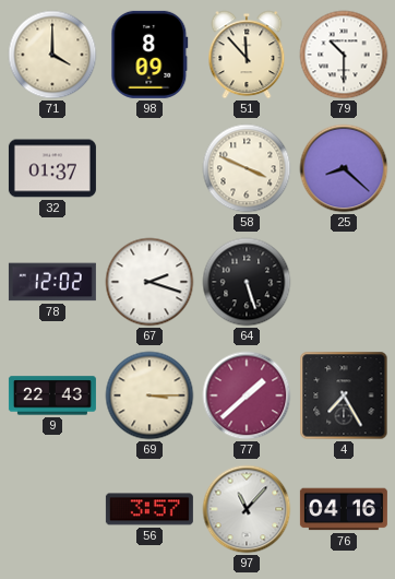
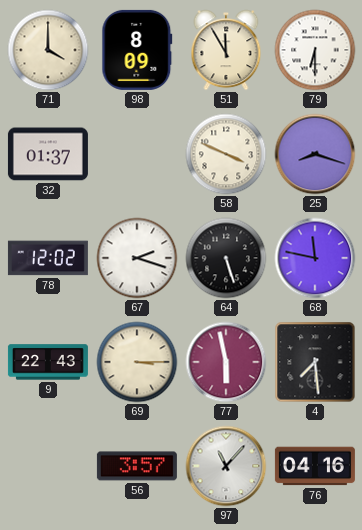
51: 11:53 -> 11:55 (226, 50)
79: 10:30 -> 6:30 (315, 50)
25: 8:22 -> 8:18 (315, 154)
68: none -> 11:47 (315, 258)
77: 1:38 -> 5:58 (226, 362)
4: 7:25 -> 7:29 (315, 362)
